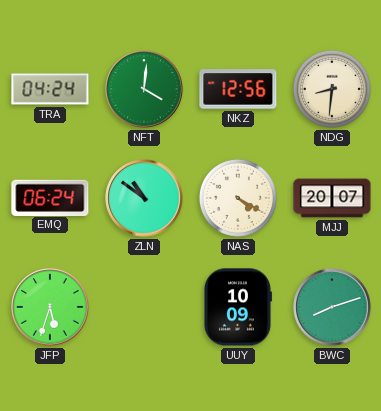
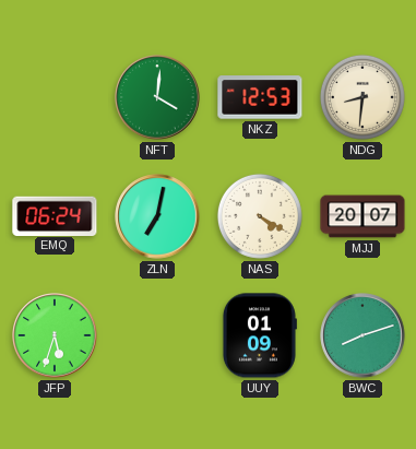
TRA: 04:24 -> none (50, 89)
NKZ: 12:56 -> 12:53 (260, 97)
ZLN: 10:51 -> 7:02 (157, 216)
UUY: 10:09 -> 01:09 (259, 335)
